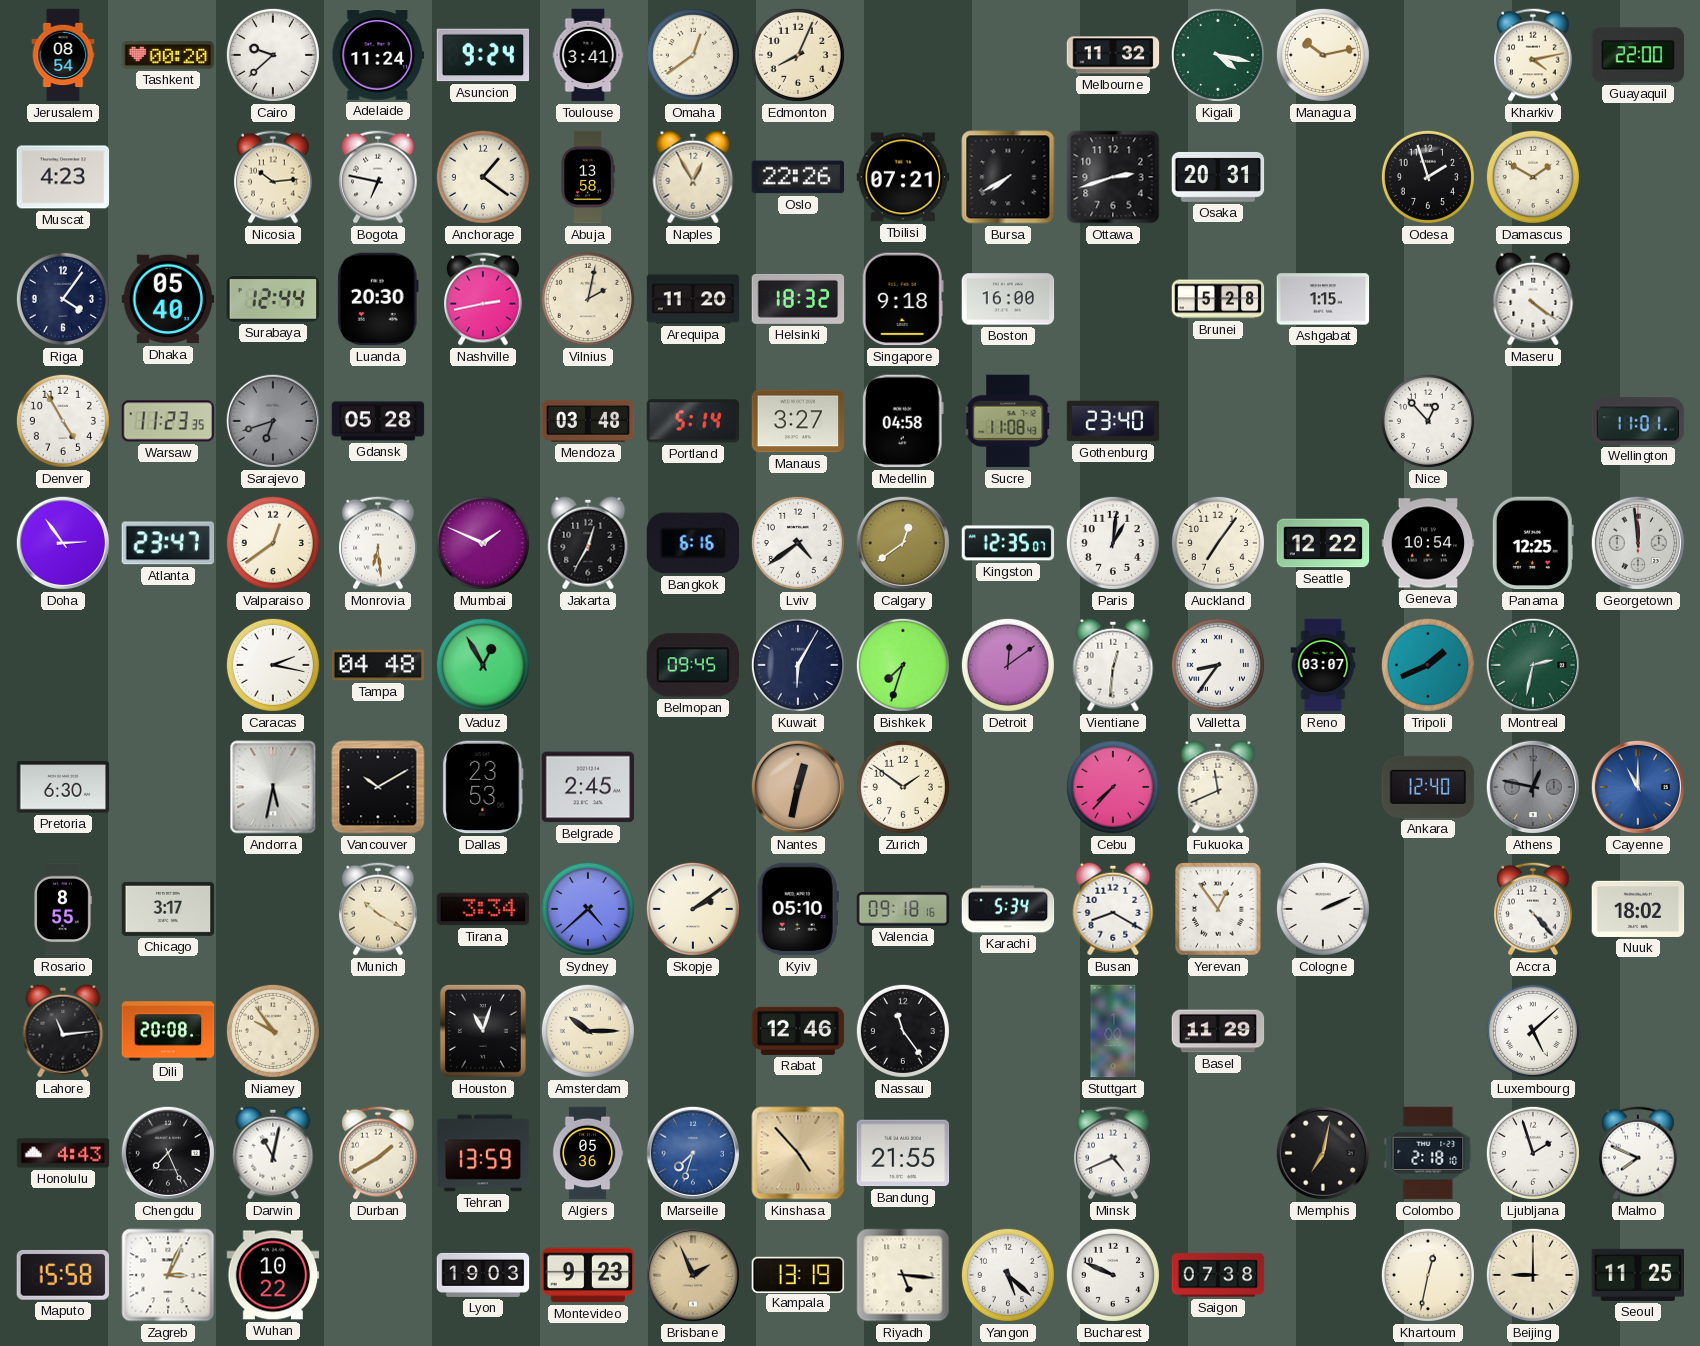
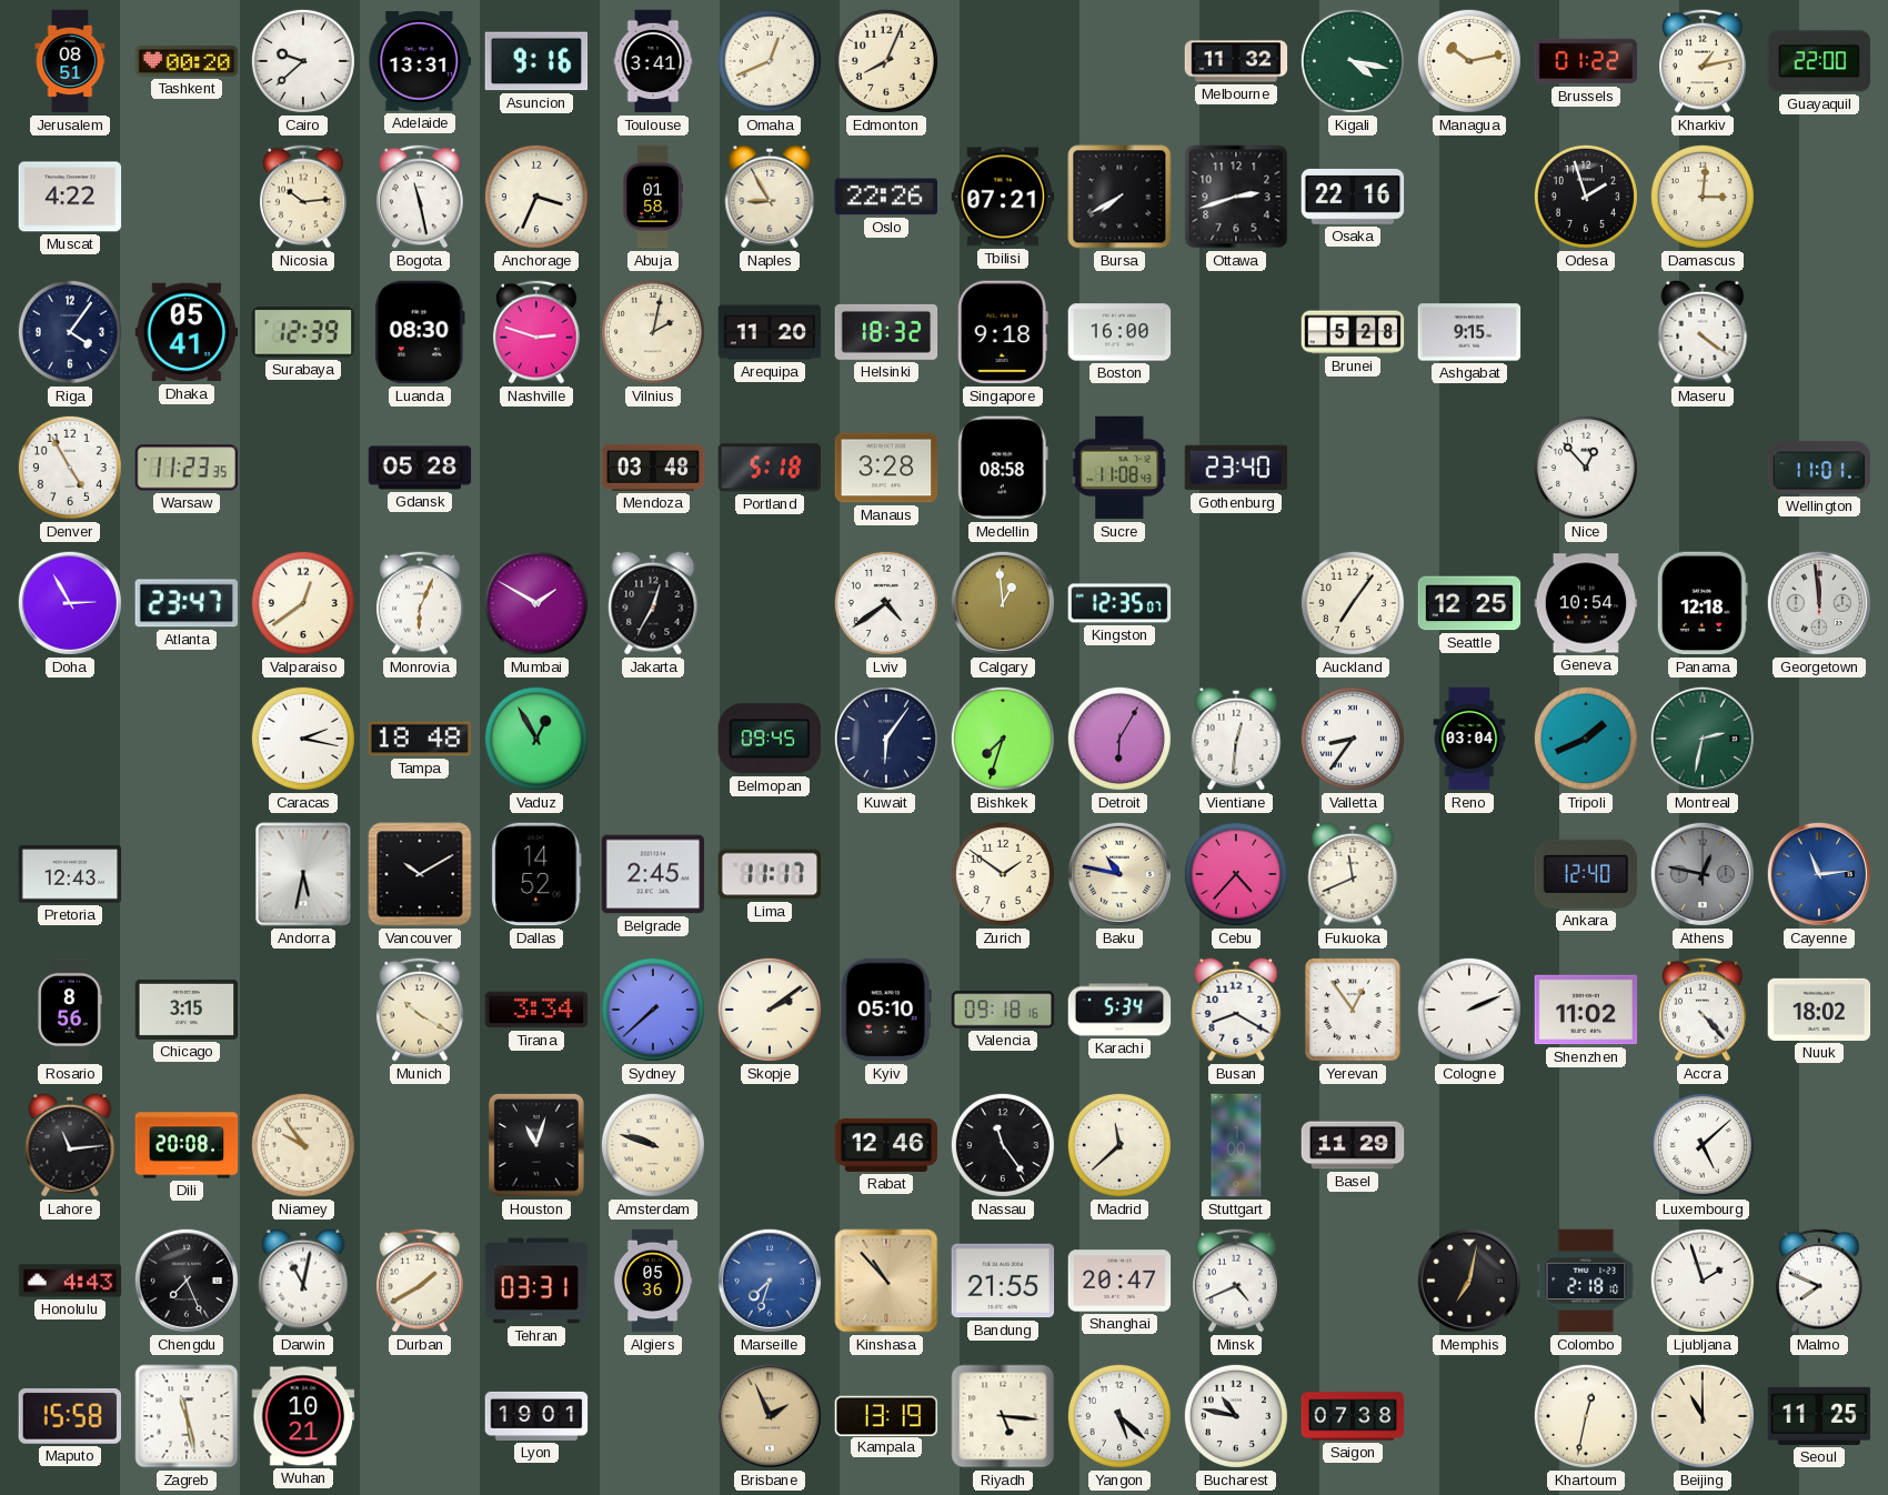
Jerusalem: 08:54 -> 08:51 (70, 61)
Adelaide: 11:24 -> 13:31 (420, 61)
Asuncion: 9:24 -> 9:16 (536, 61)
Omaha: 12:39 -> 12:41 (770, 61)
Brussels: none -> 01:22 (1586, 61)
Kharkiv: 4:13 -> 1:13 (1703, 61)
Muscat: 4:23 -> 4:22 (70, 197)
Bogota: 6:47 -> 11:28 (420, 197)
Anchorage: 1:21 -> 3:34 (536, 197)
Abuja: 13:58 -> 01:58 (653, 197)
Naples: 12:55 -> 8:55 (770, 197)
Osaka: 20:31 -> 22:16 (1353, 197)
Damascus: 1:50 -> 3:01 (1703, 197)
Dhaka: 05:40 -> 05:41 (187, 332)
Surabaya: 12:44 -> 12:39 (303, 332)
Luanda: 20:30 -> 08:30 (420, 332)
Nashville: 2:43 -> 2:48 (536, 332)
Ashgabat: 1:15 -> 9:15 (1469, 332)
Sarajevo: 6:42 -> none (273, 421)
Portland: 5:14 -> 5:18 (769, 468)
Manaus: 3:27 -> 3:28 (886, 468)
Medellin: 04:58 -> 08:58 (1003, 468)
Doha: 2:54 -> 2:55 (70, 603)
Monrovia: 6:29 -> 6:04 (420, 603)
Mumbai: 1:49 -> 1:50 (536, 603)
Bangkok: 6:16 -> none (692, 543)
Calgary: 12:39 -> 12:59 (1003, 603)
Paris: 1:01 -> none (1113, 543)
Seattle: 12:22 -> 12:25 (1469, 603)
Panama: 12:25 -> 12:18 (1703, 603)
Tampa: 04:48 -> 18:48 (420, 739)
Kuwait: 6:05 -> 6:06 (886, 739)
Detroit: 12:09 -> 6:05 (1119, 739)
Reno: 03:07 -> 03:04 (1469, 739)
Pretoria: 6:30 -> 12:43 (70, 874)
Dallas: 23:53 -> 14:52 (536, 874)
Lima: none -> 11:17 (770, 874)
Nantes: 12:32 -> none (798, 787)
Baku: none -> 10:47 (1119, 874)
Cebu: 7:37 -> 4:37 (1236, 874)
Cayenne: 11:00 -> 11:14 (1819, 874)
Rosario: 8:55 -> 8:56 (70, 1010)
Chicago: 3:17 -> 3:15 (187, 1010)
Sydney: 4:38 -> 7:38 (653, 1010)
Shenzhen: none -> 11:02 (1586, 1010)
Amsterdam: 10:15 -> 9:48 (653, 1145)
Madrid: none -> 11:38 (1119, 1145)
Tehran: 13:59 -> 03:31 (536, 1281)
Kinshasa: 4:53 -> 10:53 (886, 1281)
Shanghai: none -> 20:47 (1119, 1281)
Zagreb: 3:04 -> 11:28 (187, 1416)
Wuhan: 10:22 -> 10:21 (303, 1416)
Lyon: 19:03 -> 19:01 (536, 1416)
Montevideo: 9:23 -> none (588, 1275)
Bucharest: 9:49 -> 10:47 (1236, 1416)
Beijing: 9:00 -> 11:00 (1703, 1416)
